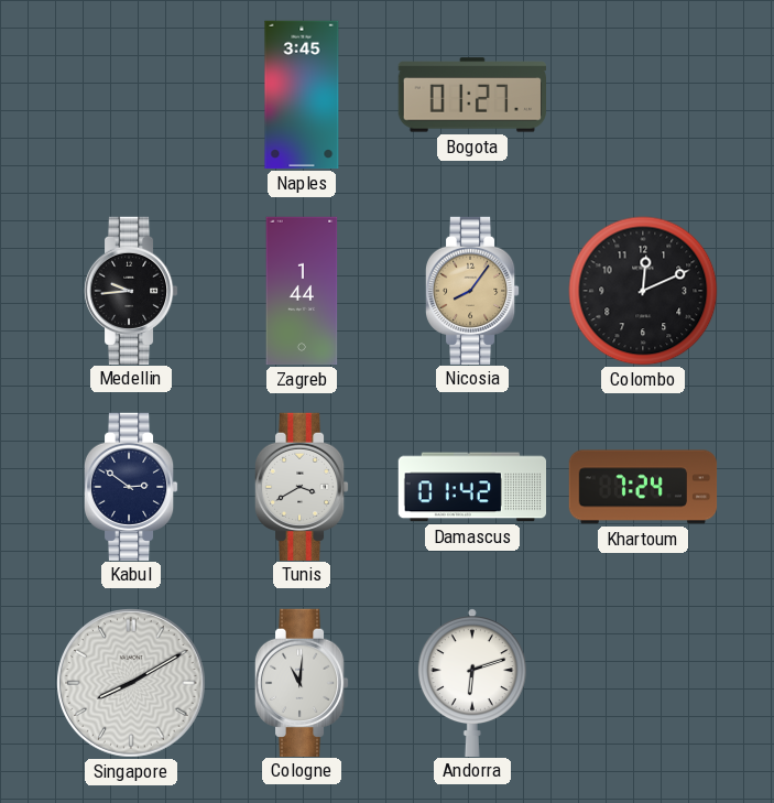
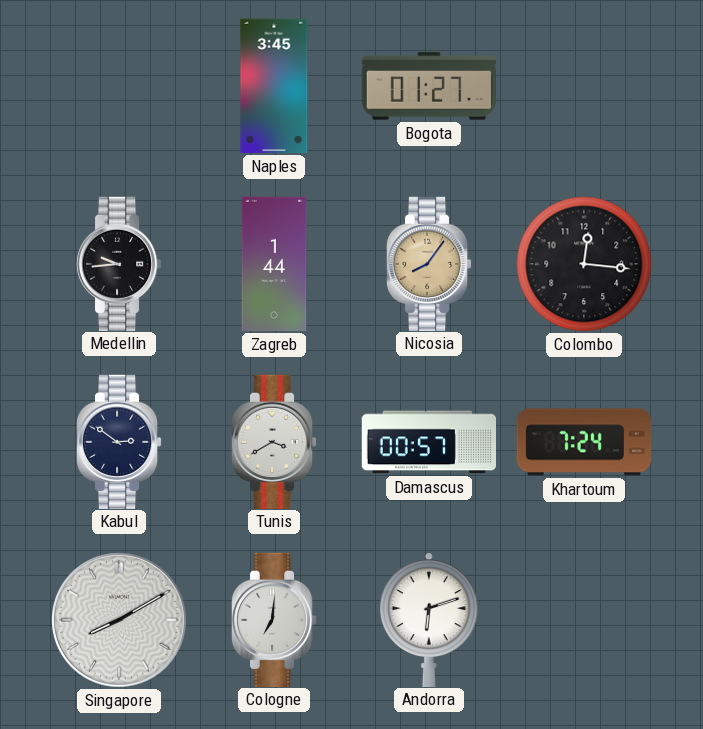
Colombo: 12:11 -> 12:16 (584, 264)
Damascus: 01:42 -> 00:57 (428, 442)
Cologne: 11:01 -> 7:01 (274, 619)
